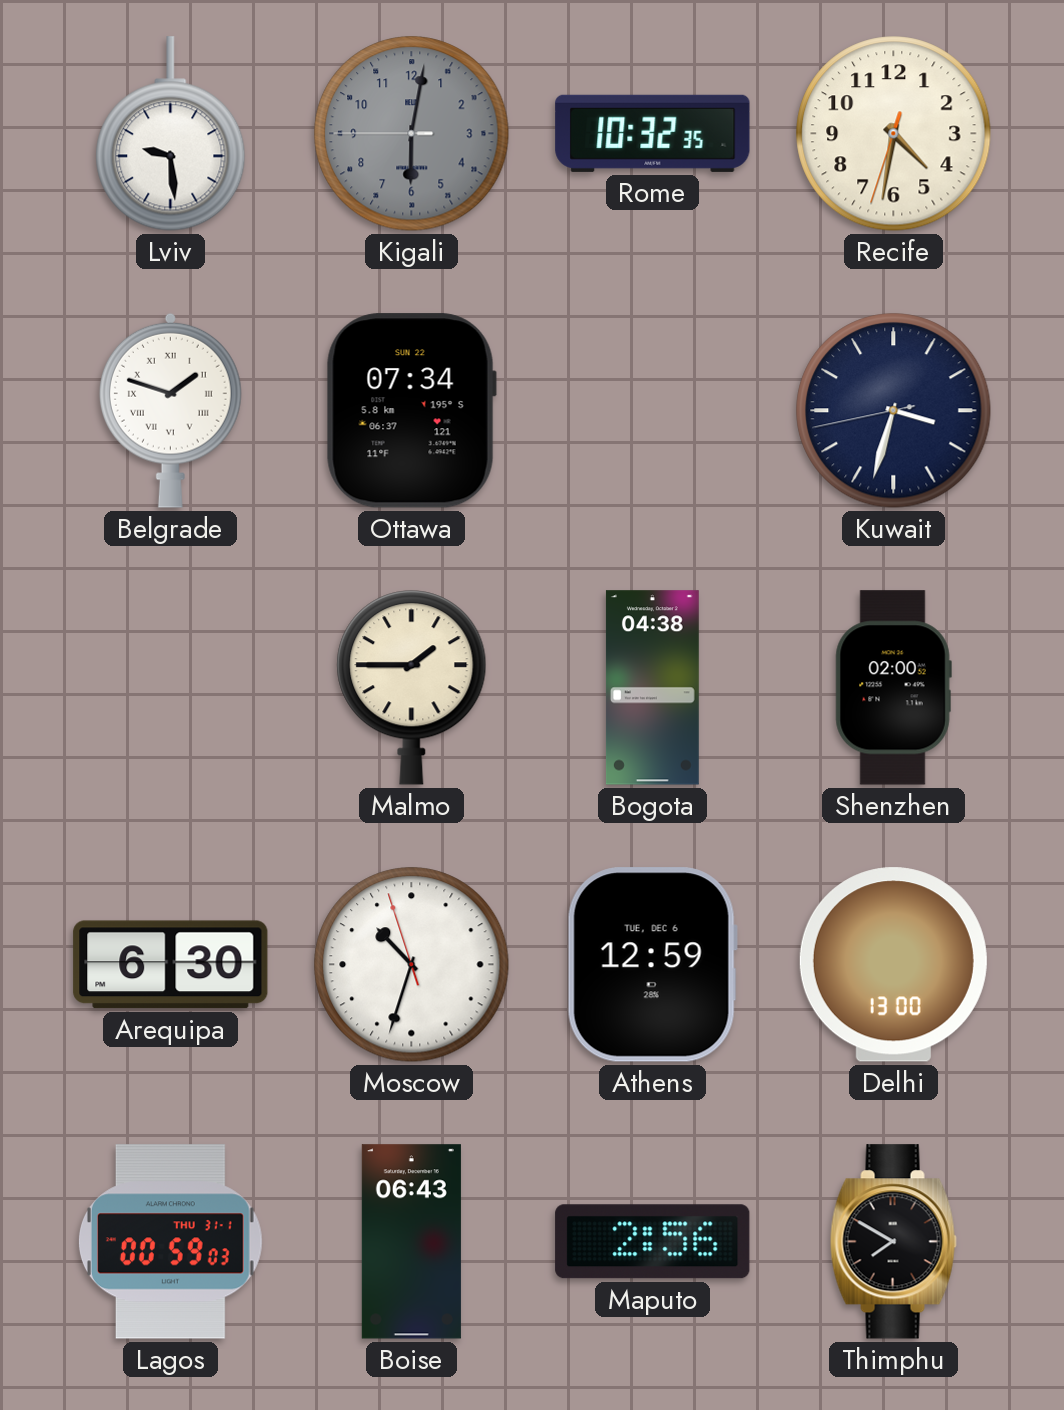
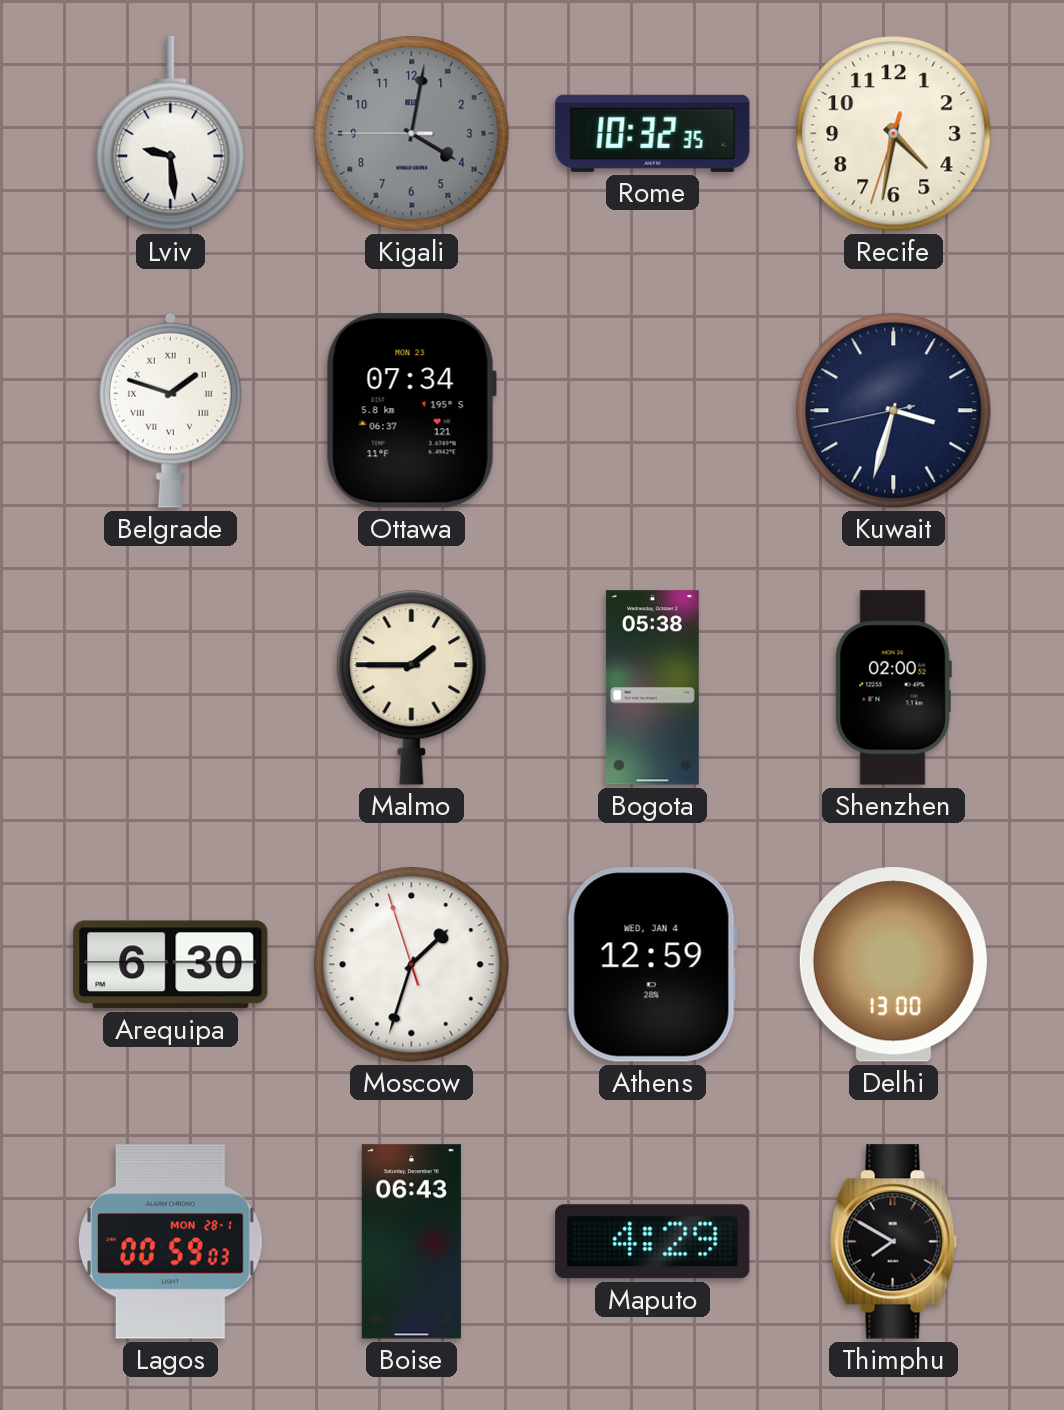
Kigali: 6:01 -> 4:01 (412, 134)
Ottawa date: SUN 22 -> MON 23 (411, 411)
Bogota: 04:38 -> 05:38 (652, 688)
Moscow: 10:32 -> 1:32 (412, 965)
Athens date: TUE, DEC 6 -> WED, JAN 4 (652, 965)
Lagos date: THU 31-1 -> MON 28-1 (170, 1242)
Maputo: 2:56 -> 4:29 (653, 1242)
